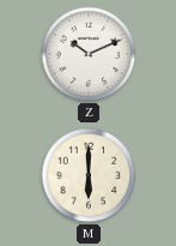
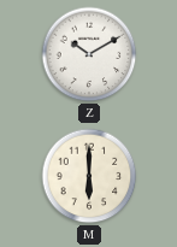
Z: 10:11 -> 10:10 (89, 54)
